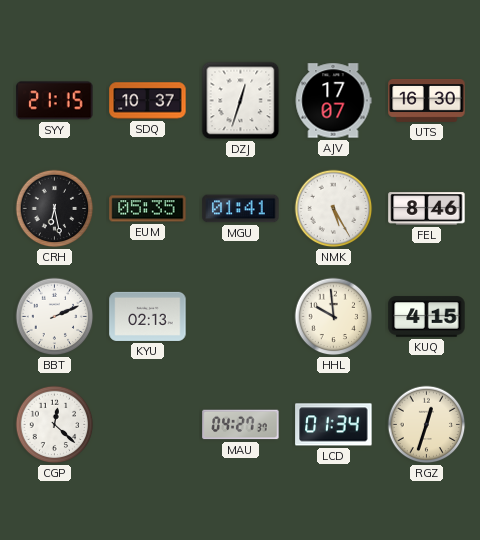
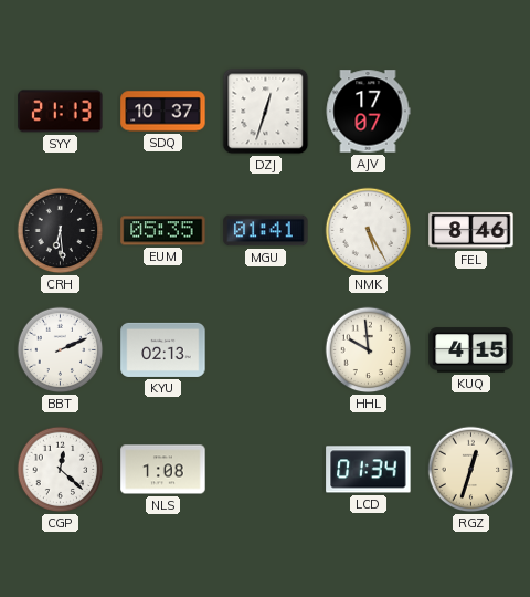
SYY: 21:15 -> 21:13 (61, 112)
UTS: 16:30 -> none (427, 101)
CRH: 6:28 -> 6:29 (61, 231)
NLS: none -> 1:08 (163, 470)
MAU: 04:27 -> none (241, 425)
